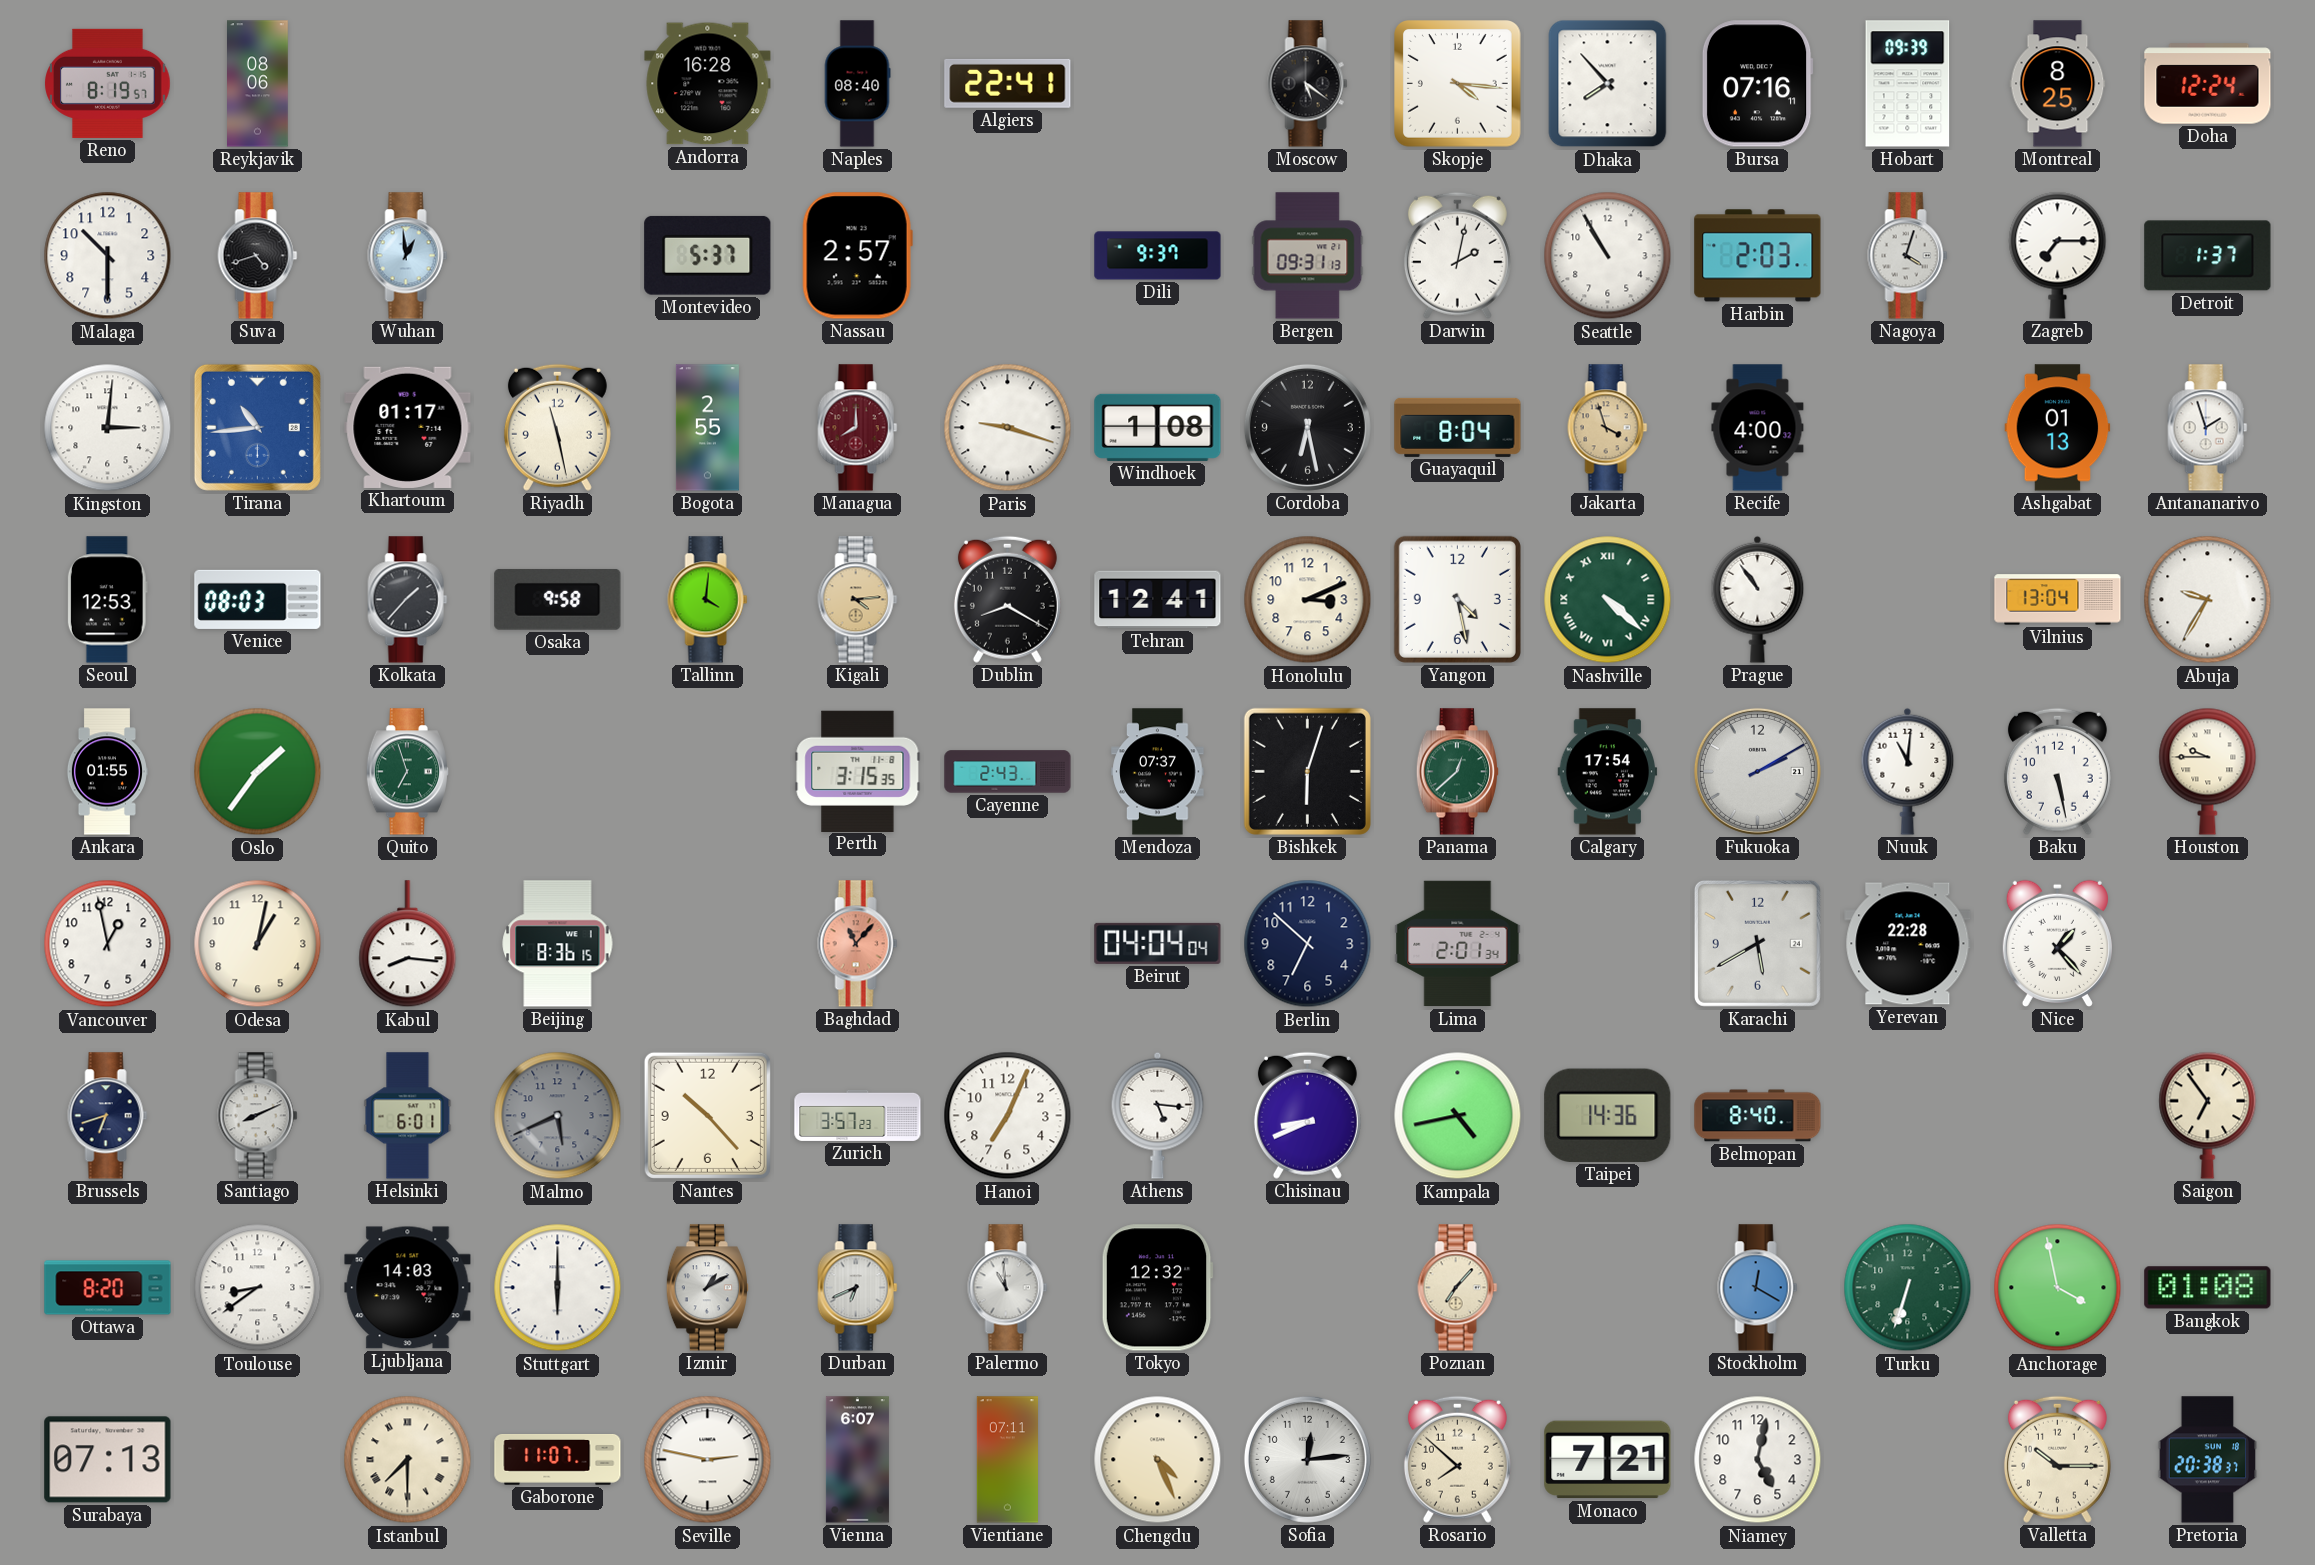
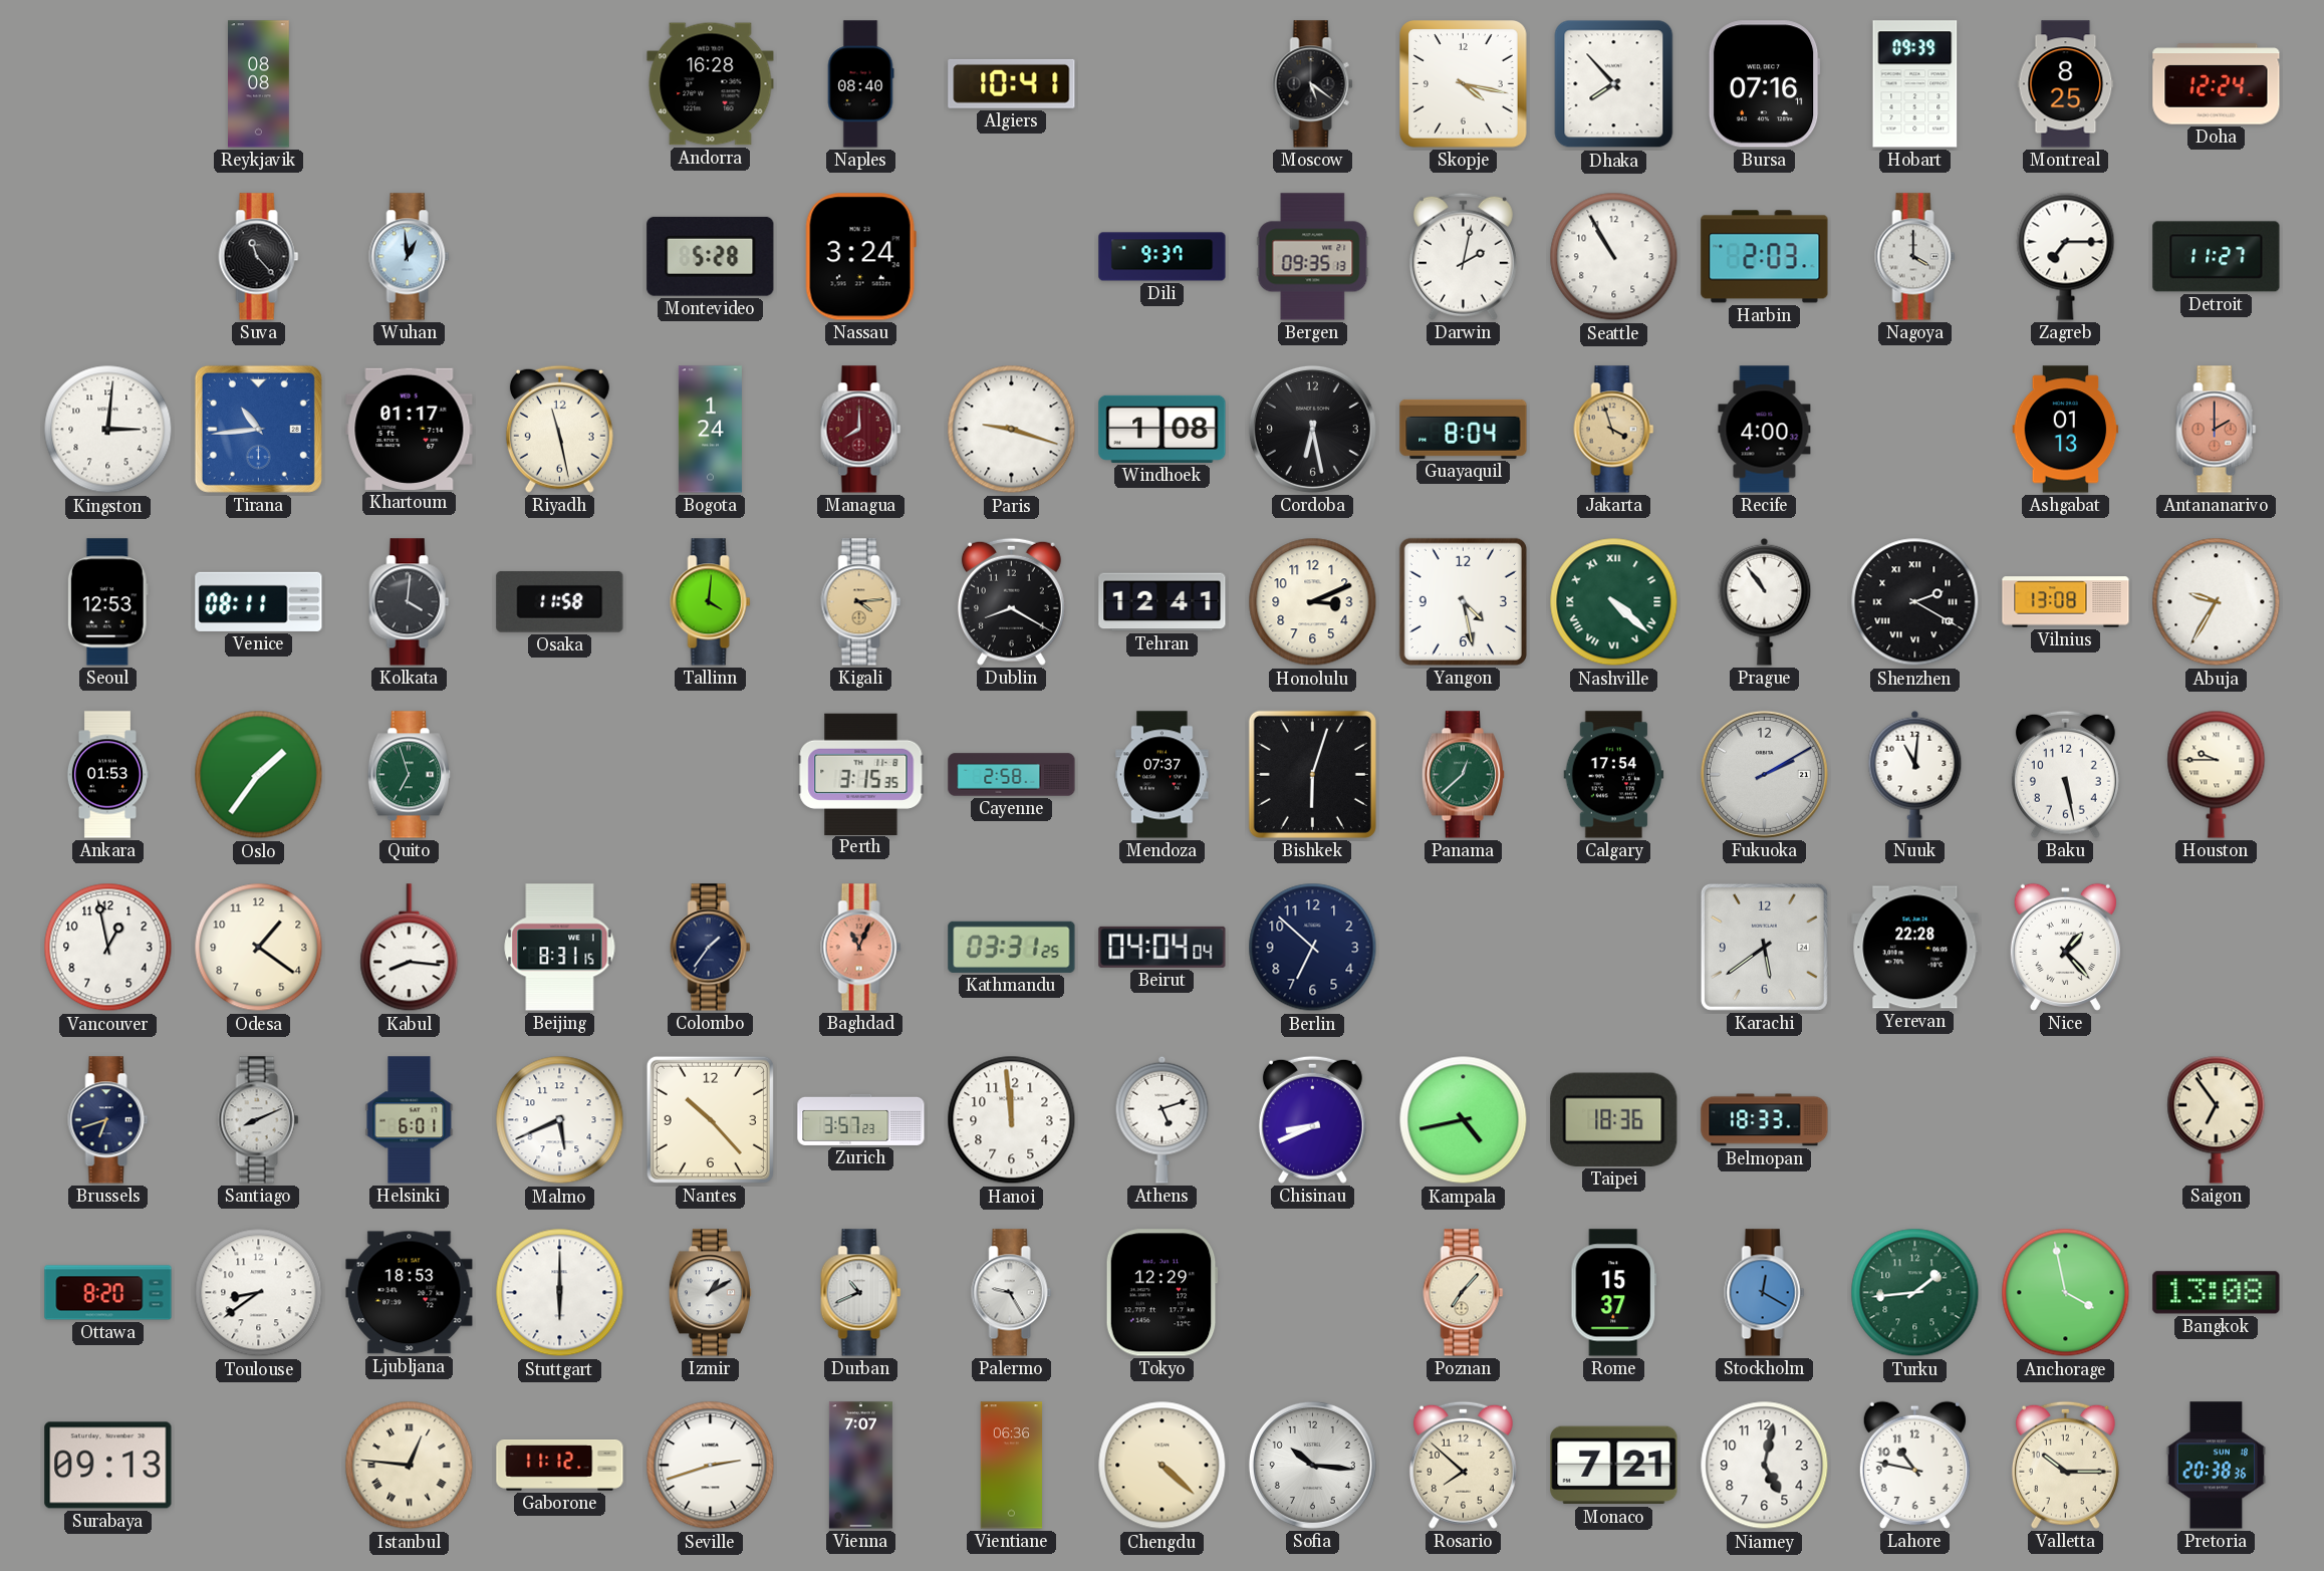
Reno: 8:19 -> none (108, 83)
Reykjavik: 08:06 -> 08:08 (259, 84)
Algiers: 22:41 -> 10:41 (1012, 83)
Skopje: 4:16 -> 4:17 (1464, 84)
Malaga: 10:30 -> none (108, 256)
Suva: 4:42 -> 11:23 (259, 257)
Montevideo: 5:37 -> 5:28 (711, 256)
Nassau: 2:57 -> 3:24 (860, 257)
Bergen: 09:31 -> 09:35 (1313, 257)
Nagoya: 4:03 -> 4:00 (1915, 257)
Detroit: 1:37 -> 11:27 (2217, 257)
Bogota: 2:55 -> 1:24 (710, 430)
Antananarivo: 1:57 -> 2:00 (2217, 430)
Antananarivo dial: white -> salmon (2217, 430)
Venice: 08:03 -> 08:11 (259, 601)
Kolkata: 1:37 -> 4:01 (410, 602)
Osaka: 9:58 -> 11:58 (560, 601)
Shenzhen: none -> 2:20 (1915, 602)
Vilnius: 13:04 -> 13:08 (2066, 602)
Ankara: 01:55 -> 01:53 (107, 775)
Cayenne: 2:43 -> 2:58 (1012, 775)
Odesa: 1:02 -> 1:21 (259, 948)
Beijing: 8:36 -> 8:31 (560, 948)
Colombo: none -> 1:36 (711, 948)
Baghdad: 11:07 -> 11:04 (861, 948)
Kathmandu: none -> 03:31 (1012, 947)
Lima: 2:01 -> none (1458, 944)
Karachi: 5:40 -> 5:39 (1764, 947)
Malmo dial: grey -> white (560, 1120)
Hanoi: 7:04 -> 11:59 (1012, 1120)
Athens: 5:16 -> 5:12 (1163, 1119)
Taipei: 14:36 -> 18:36 (1614, 1119)
Belmopan: 8:40 -> 18:33 (1765, 1120)
Ljubljana: 14:03 -> 18:53 (410, 1293)
Durban: 6:41 -> 10:41 (861, 1293)
Palermo: 10:59 -> 9:25 (1012, 1293)
Tokyo: 12:32 -> 12:29 (1161, 1293)
Rome: none -> 15:37 (1613, 1293)
Turku: 6:33 -> 1:44 (1915, 1293)
Bangkok: 01:08 -> 13:08 (2217, 1293)
Surabaya: 07:13 -> 09:13 (108, 1466)
Istanbul: 7:30 -> 12:46 (410, 1466)
Gaborone: 11:07 -> 11:12 (560, 1466)
Seville: 2:47 -> 2:42 (711, 1466)
Vienna: 6:07 -> 7:07 (860, 1466)
Vientiane: 07:11 -> 06:36 (1011, 1466)
Chengdu: 4:26 -> 4:22 (1163, 1466)
Sofia: 12:14 -> 10:16 (1312, 1465)
Lahore: none -> 10:47 (1914, 1465)
Pretoria: 20:38:37 -> 20:38:36 (2217, 1466)
